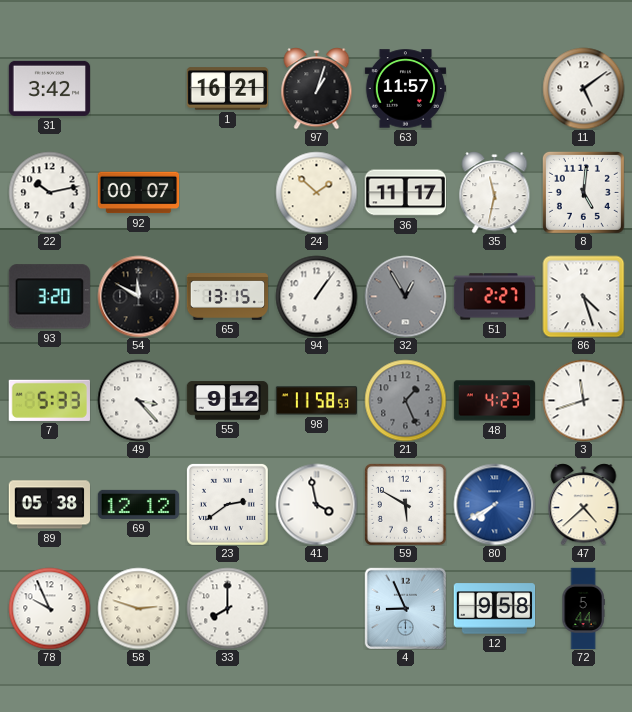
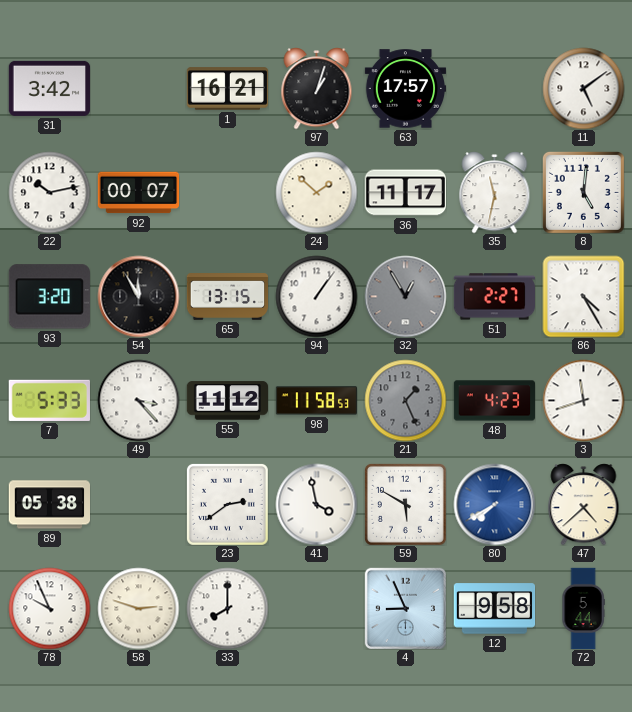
63: 11:57 -> 17:57 (405, 89)
54: 11:50 -> 11:55 (138, 296)
86: 4:27 -> 4:25 (583, 296)
55: 9:12 -> 11:12 (227, 401)
69: 12:12 -> none (138, 504)
